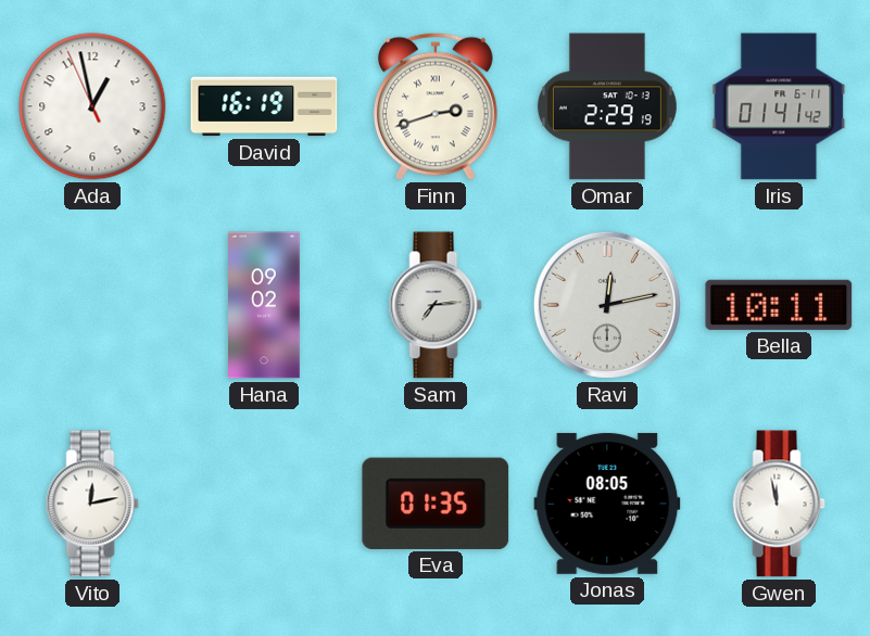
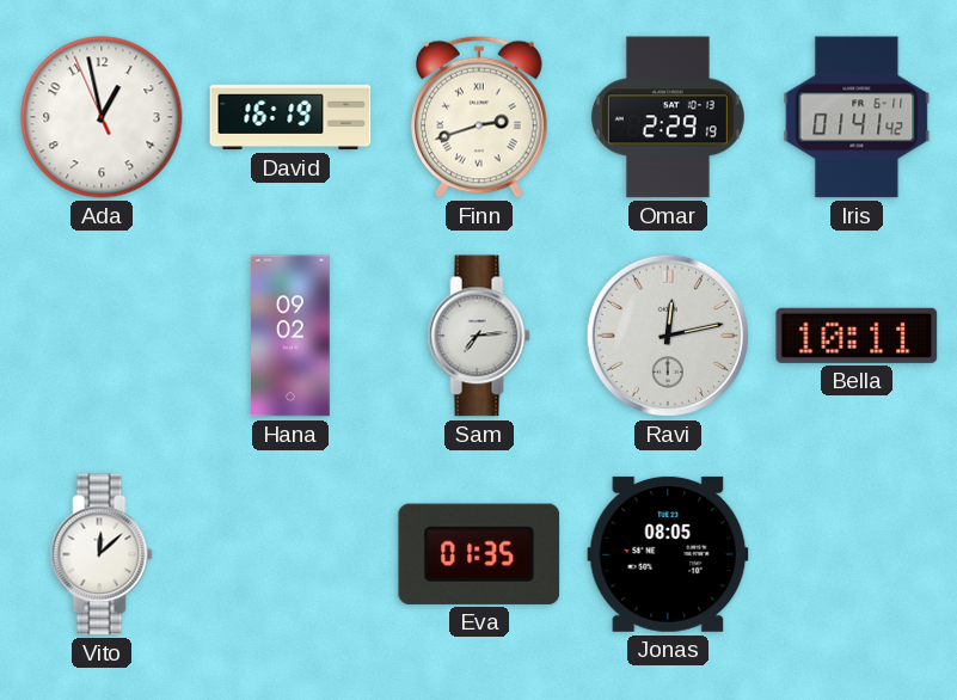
Vito: 12:13 -> 12:08 (102, 554)
Gwen: 11:58 -> none (779, 504)
